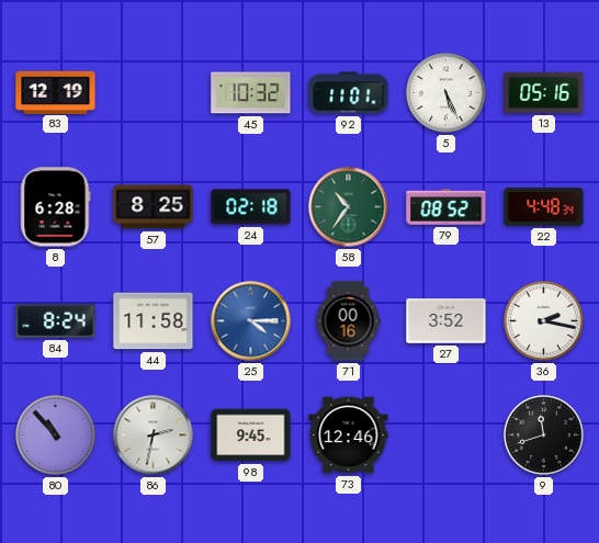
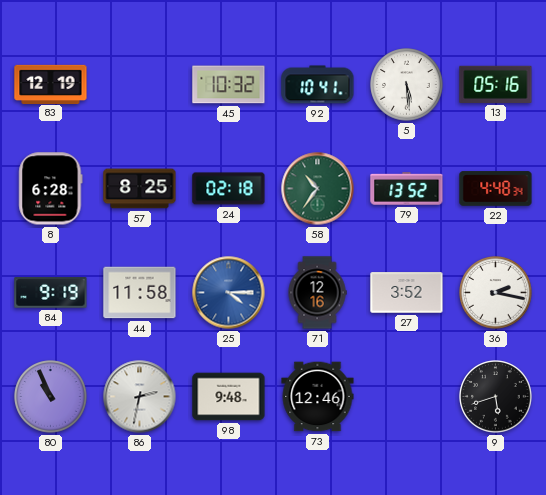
92: 11:01 -> 10:41 (318, 85)
5: 5:26 -> 5:29 (407, 85)
79: 08:52 -> 13:52 (407, 189)
84: 8:24 -> 9:19 (51, 293)
71: 00:16 -> 12:16 (317, 293)
80: 10:53 -> 10:56 (51, 397)
98: 9:45 -> 9:48 (229, 397)
9: 11:42 -> 5:42 (496, 397)
